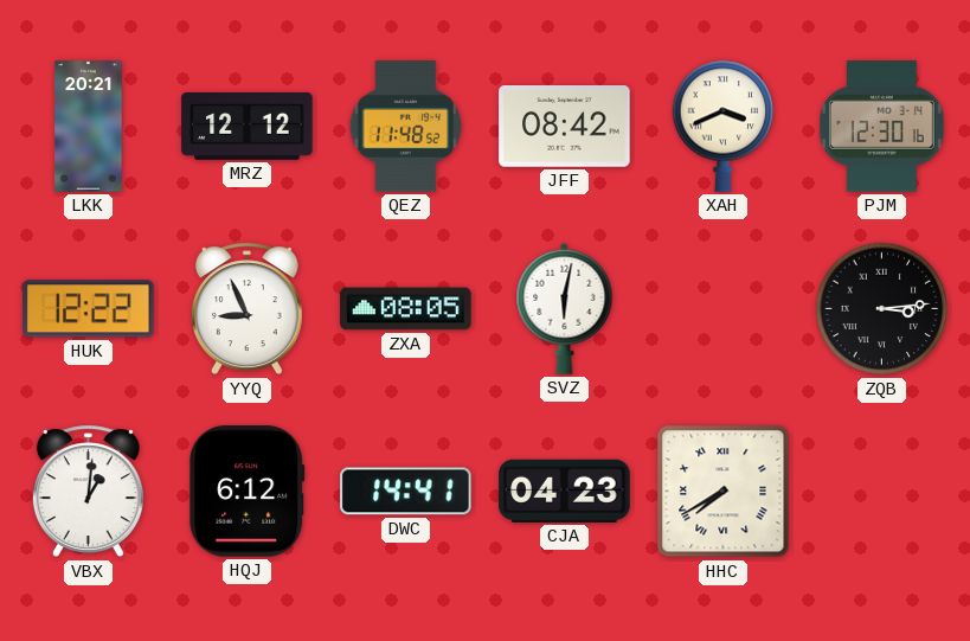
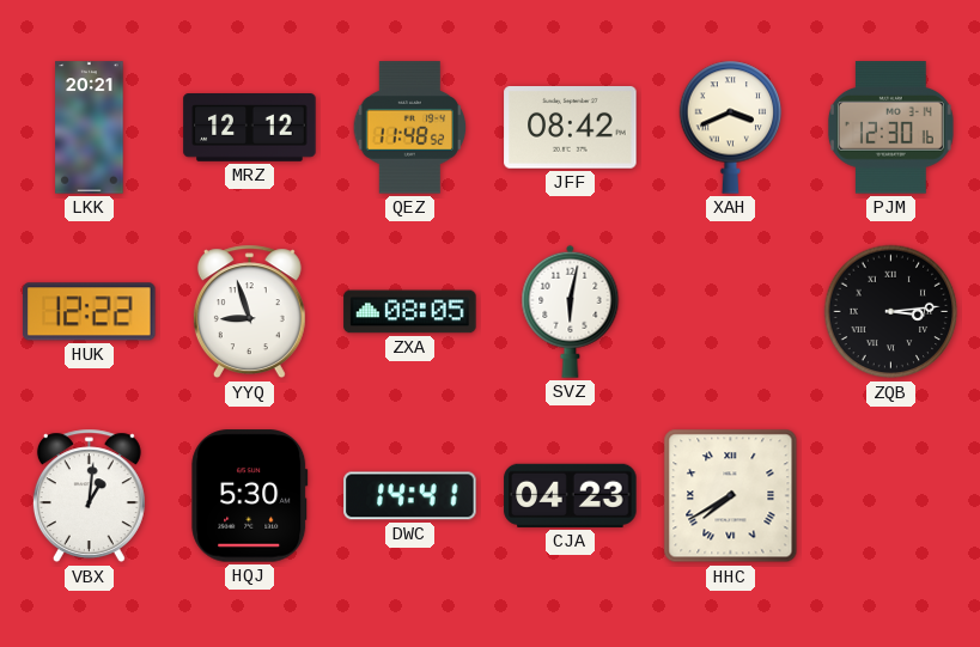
YYQ: 8:56 -> 8:57 (249, 312)
HQJ: 6:12 -> 5:30 (250, 496)
